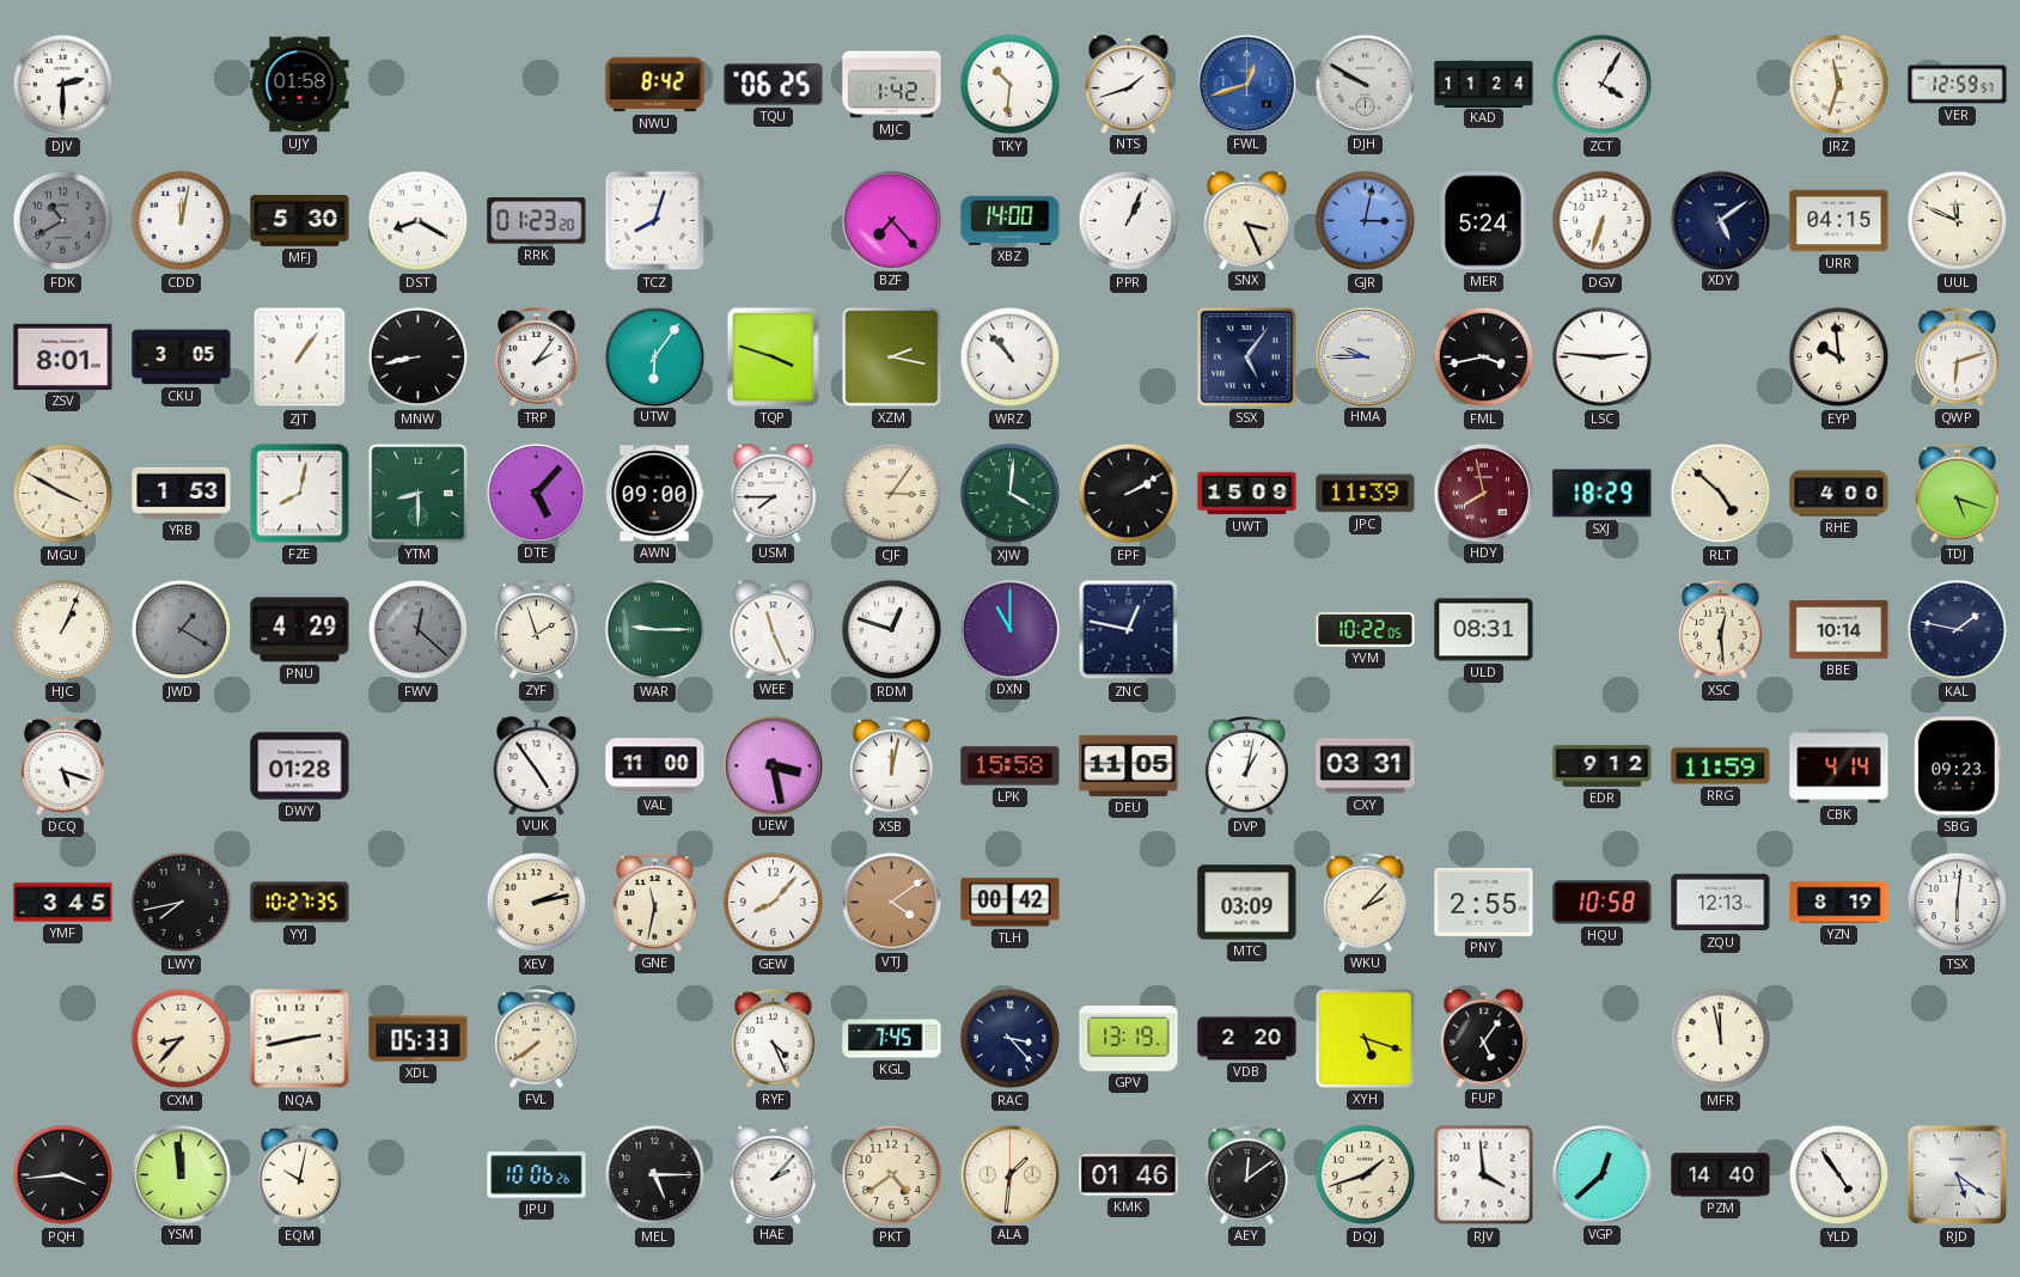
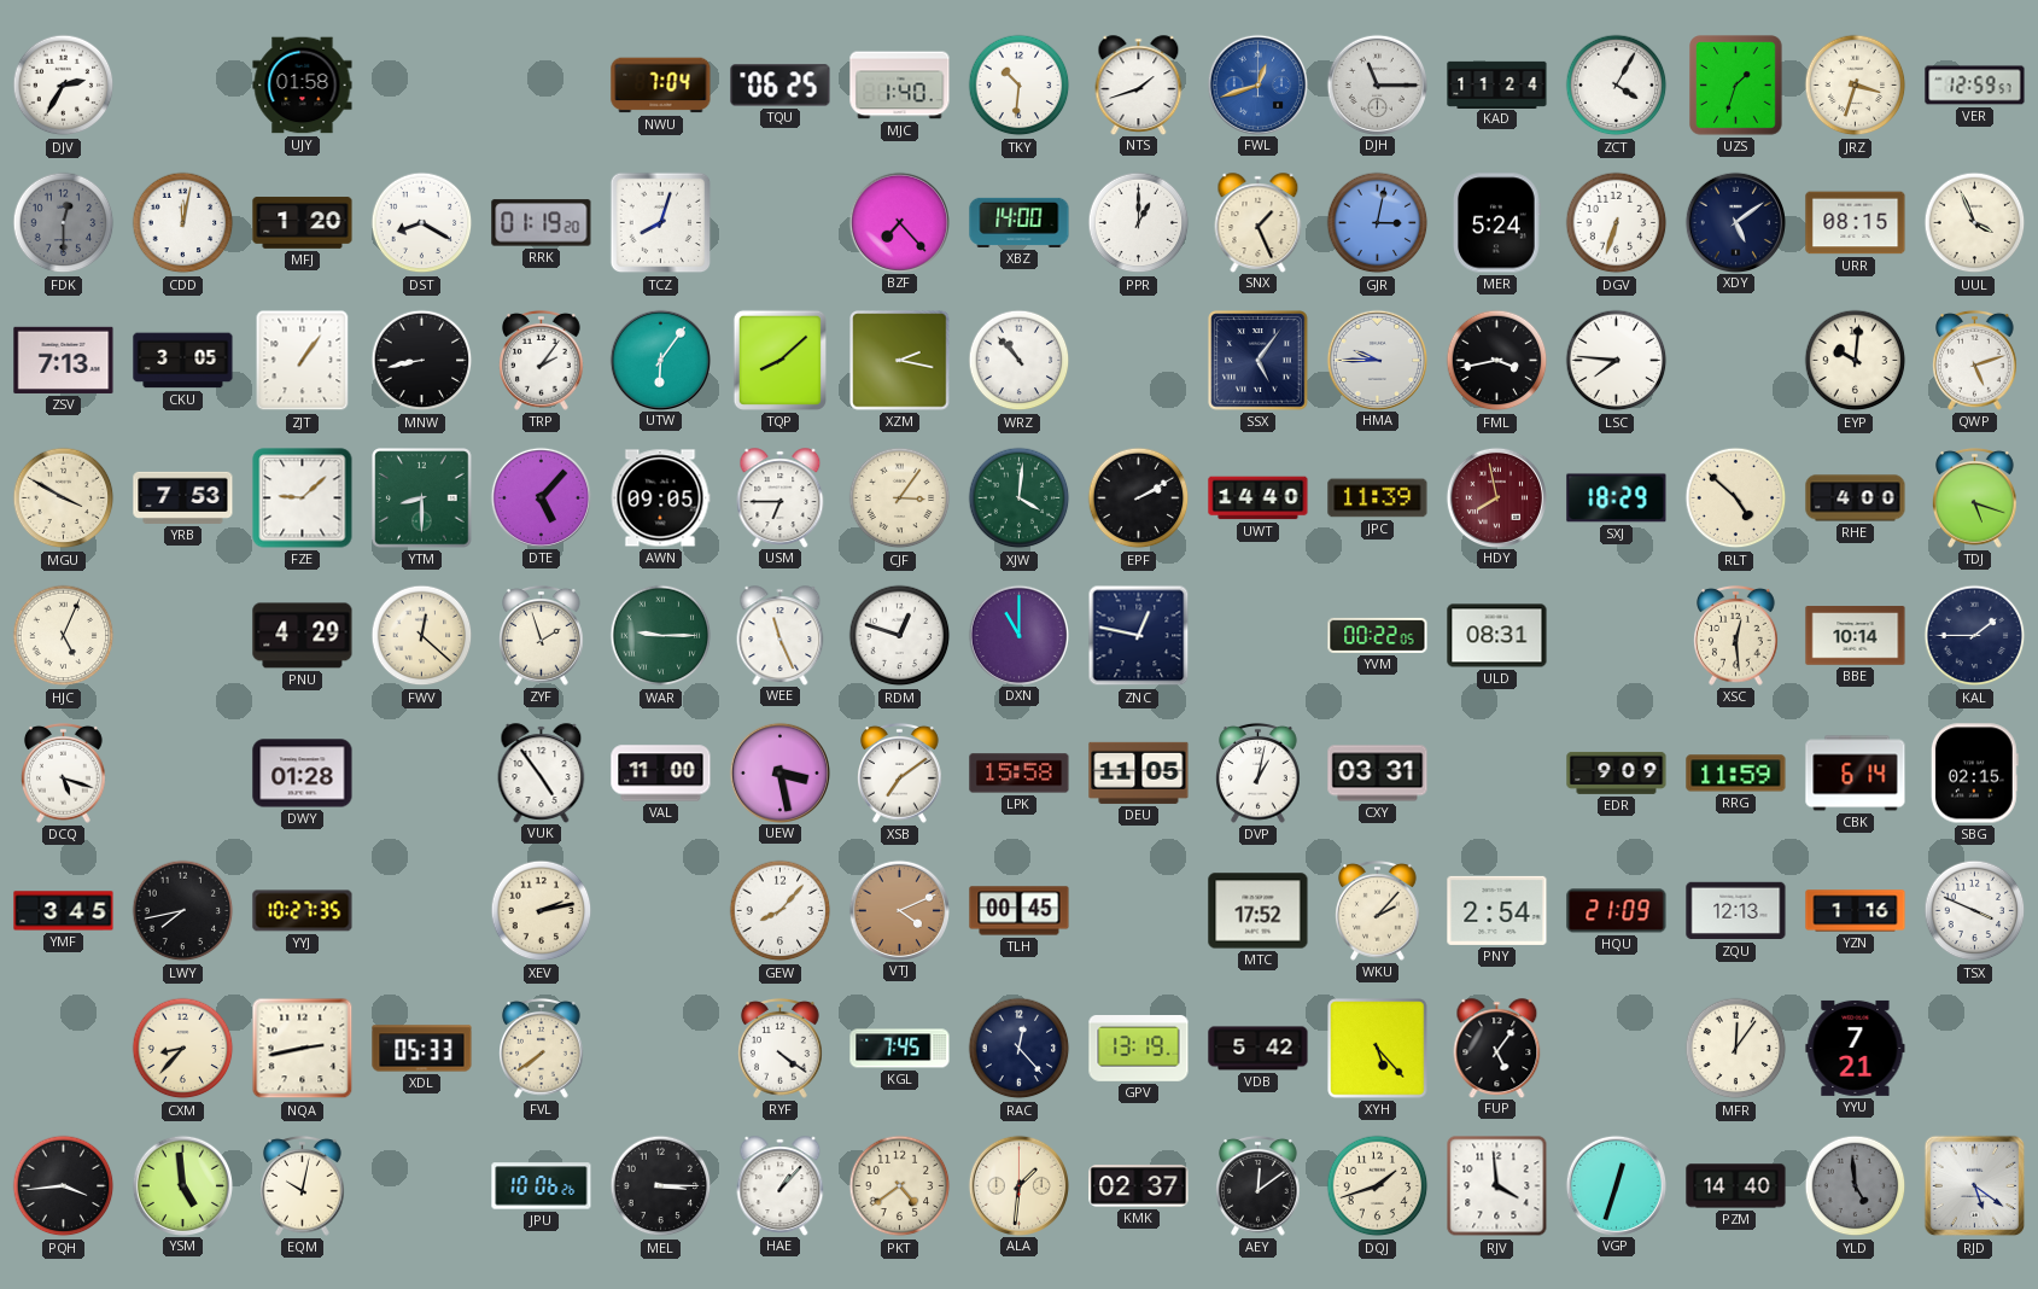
DJV: 2:30 -> 2:35 (64, 86)
NWU: 8:42 -> 7:04 (661, 86)
MJC: 1:42 -> 1:40 (900, 86)
DJH: 9:50 -> 11:15 (1377, 84)
UZS: none -> 1:33 (1736, 86)
JRZ: 11:33 -> 3:33 (1856, 86)
FDK: 10:40 -> 12:30 (64, 223)
MFJ: 5:30 -> 1:20 (303, 223)
RRK: 01:23 -> 01:19 (542, 223)
PPR: 1:04 -> 1:00 (1139, 223)
SNX: 3:26 -> 1:26 (1259, 222)
URR: 04:15 -> 08:15 (1856, 223)
UUL: 11:49 -> 3:56 (1975, 223)
ZSV: 8:01 -> 7:13 (64, 360)
TQP: 3:48 -> 8:08 (779, 360)
LSC: 2:46 -> 7:46 (1617, 361)
EYP: 9:59 -> 10:01 (1856, 361)
QWP: 6:12 -> 5:12 (1975, 360)
YRB: 1:53 -> 7:53 (183, 497)
FZE: 8:02 -> 9:08 (303, 498)
AWN: 09:00 -> 09:05 (660, 498)
USM: 7:45 -> 6:45 (781, 497)
UWT: 15:09 -> 14:40 (1259, 498)
HJC: 1:04 -> 5:04 (64, 636)
JWD: 1:20 -> none (182, 630)
FWV dial: grey -> cream (422, 636)
YVM: 10:22 -> 00:22 (1378, 635)
KAL: 1:47 -> 1:45 (1975, 636)
XSB: 12:02 -> 7:09 (900, 772)
EDR: 9:12 -> 9:09 (1617, 772)
CBK: 4:14 -> 6:14 (1856, 774)
SBG: 09:23 -> 02:15 (1974, 774)
GNE: 11:32 -> none (655, 902)
VTJ: 4:09 -> 4:11 (899, 910)
TLH: 00:42 -> 00:45 (1020, 911)
MTC: 03:09 -> 17:52 (1259, 911)
PNY: 2:55 -> 2:54 (1497, 910)
HQU: 10:58 -> 21:09 (1617, 911)
YZN: 8:19 -> 1:16 (1856, 911)
TSX: 6:01 -> 3:49 (1975, 911)
RYF: 4:26 -> 4:21 (781, 1048)
RAC: 3:23 -> 12:23 (1020, 1049)
VDB: 2:20 -> 5:42 (1259, 1049)
XYH: 5:18 -> 5:23 (1378, 1049)
MFR: 11:58 -> 12:06 (1736, 1049)
YYU: none -> 7:21 (1856, 1048)
YSM: 11:59 -> 4:59 (182, 1185)
MEL: 5:15 -> 3:15 (661, 1186)
HAE: 2:07 -> 1:07 (781, 1185)
KMK: 01:46 -> 02:37 (1139, 1186)
VGP: 12:38 -> 12:33 (1616, 1185)
YLD: 4:54 -> 4:59 (1856, 1186)
YLD dial: white -> grey (1856, 1186)
